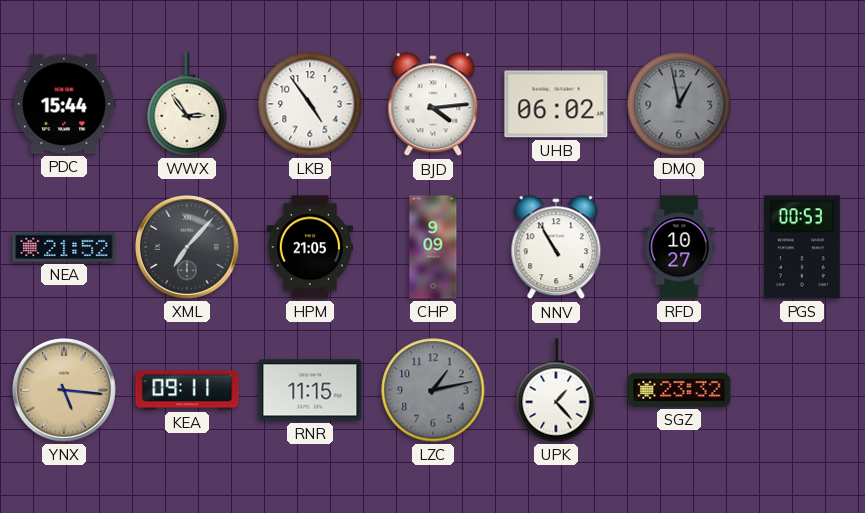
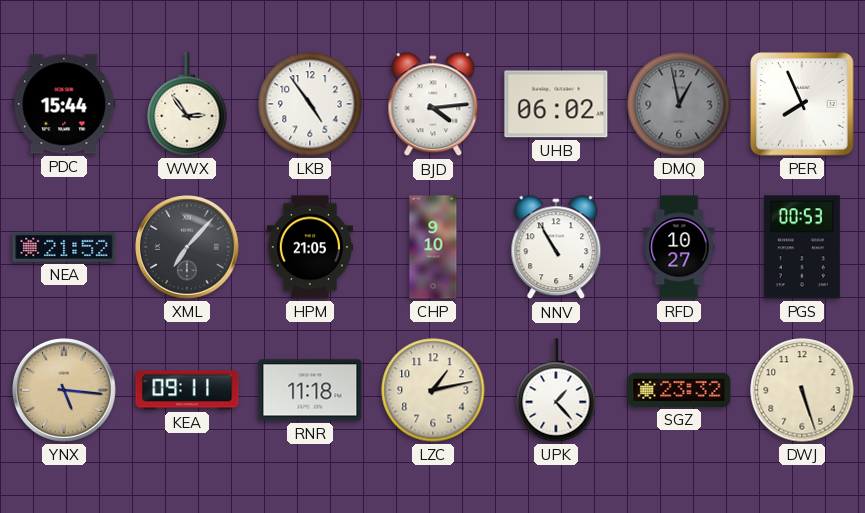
PER: none -> 7:56 (802, 104)
CHP: 9:09 -> 9:10 (433, 247)
RNR: 11:15 -> 11:18 (310, 390)
LZC dial: grey -> cream (433, 390)
DWJ: none -> 5:27 (802, 390)
